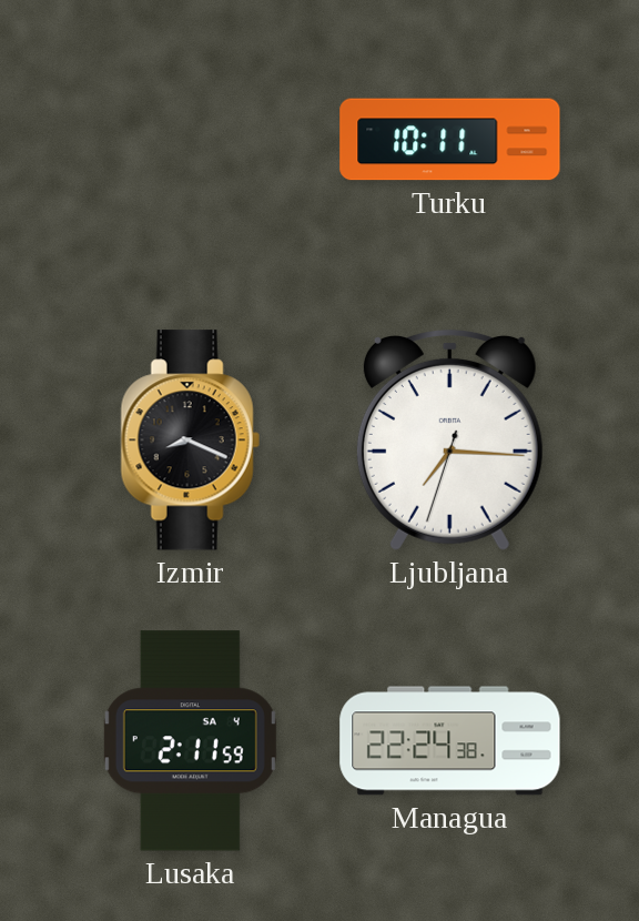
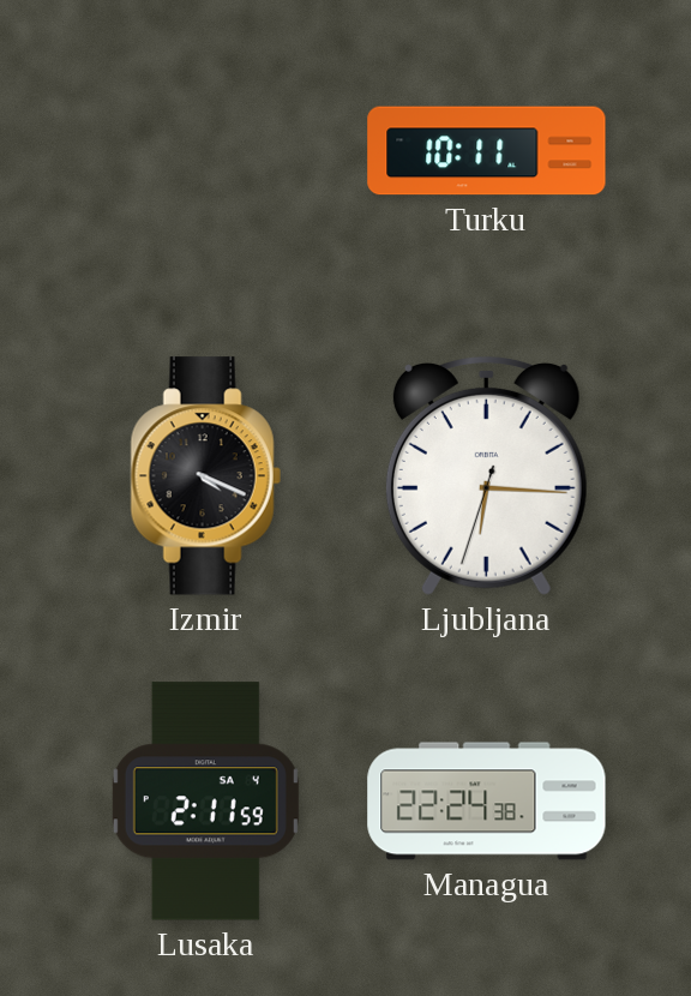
Izmir: 8:19 -> 4:19 (205, 476)
Ljubljana: 7:15 -> 6:15 (486, 475)
